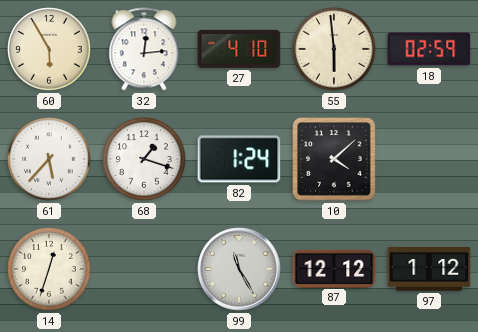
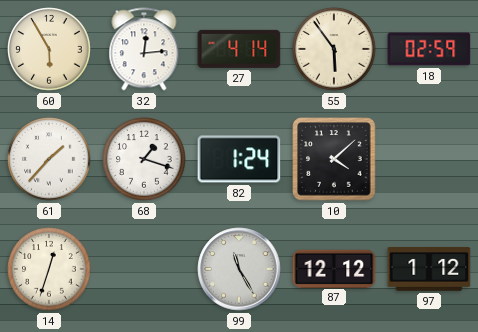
27: 4:10 -> 4:14 (239, 49)
55: 5:59 -> 5:54 (334, 49)
61: 5:37 -> 1:37 (49, 159)
